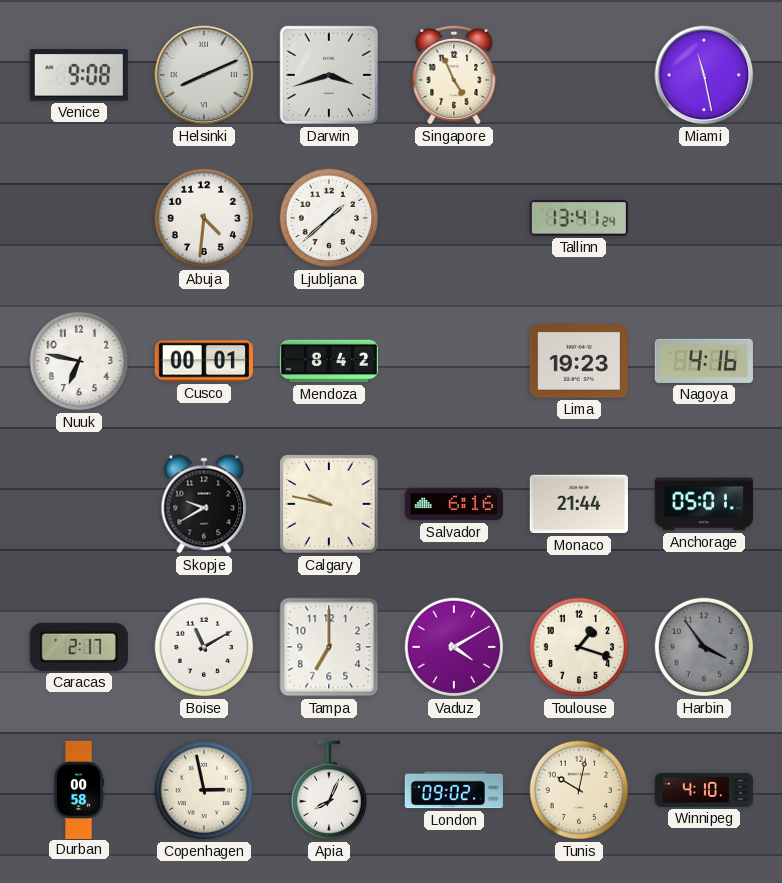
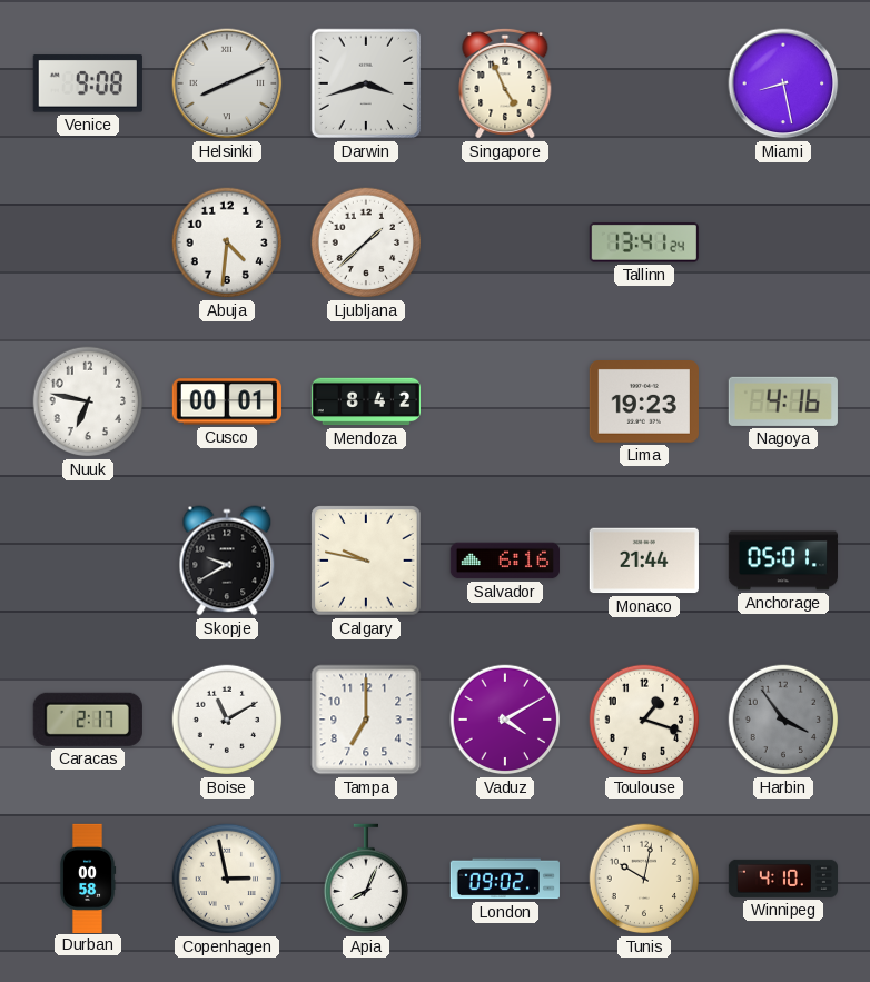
Miami: 11:28 -> 8:28 (783, 83)
